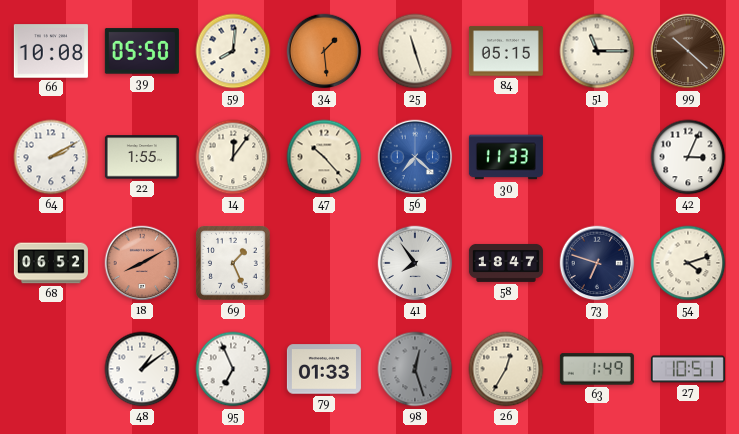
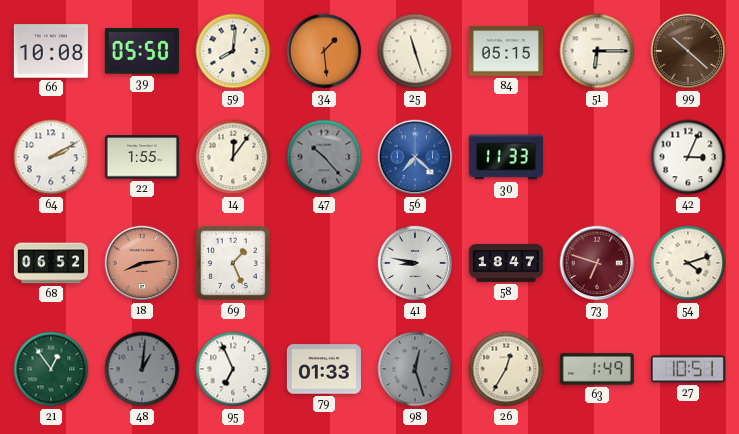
51: 11:15 -> 6:15 (597, 51)
47 dial: cream -> grey (324, 157)
18: 8:10 -> 8:14 (142, 263)
41: 7:54 -> 8:47 (415, 263)
73 dial: navy -> burgundy (597, 263)
21: none -> 12:54 (51, 369)
48: 1:09 -> 1:01 (142, 369)
48 dial: white -> grey (142, 369)
